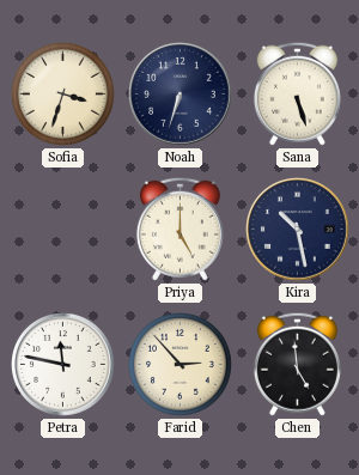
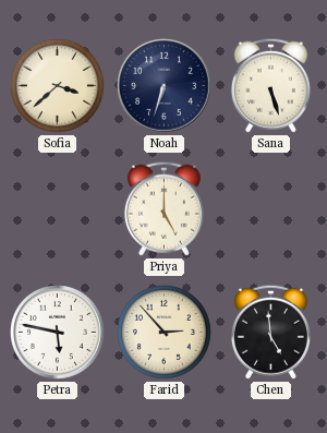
Sofia: 3:33 -> 3:38 (57, 85)
Kira: 10:28 -> none (298, 230)
Petra: 11:47 -> 5:47 (58, 333)
